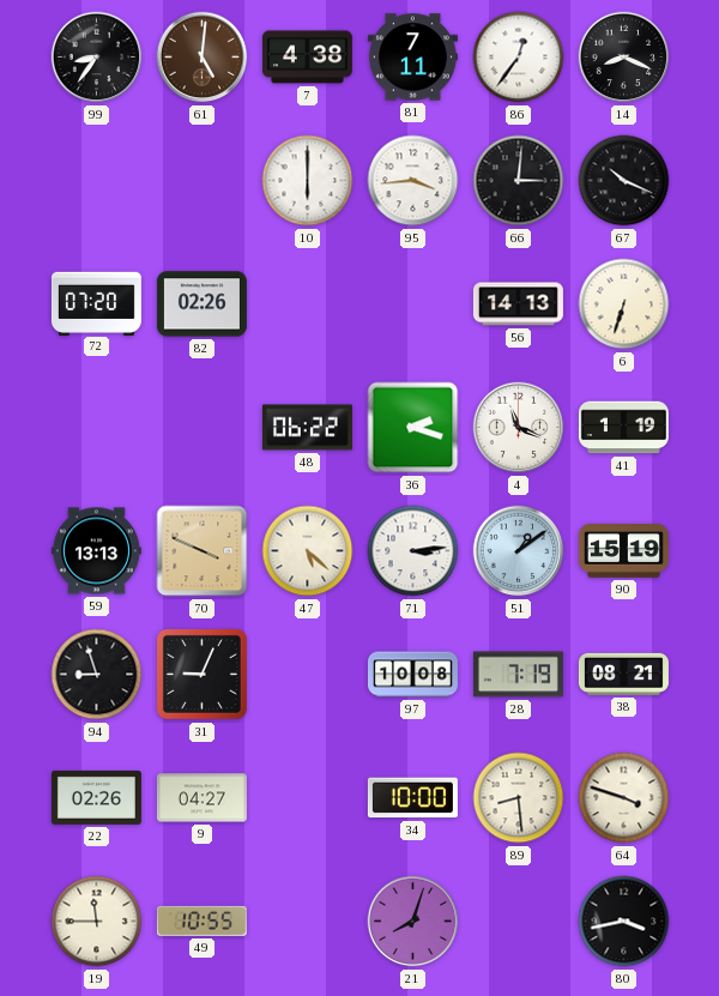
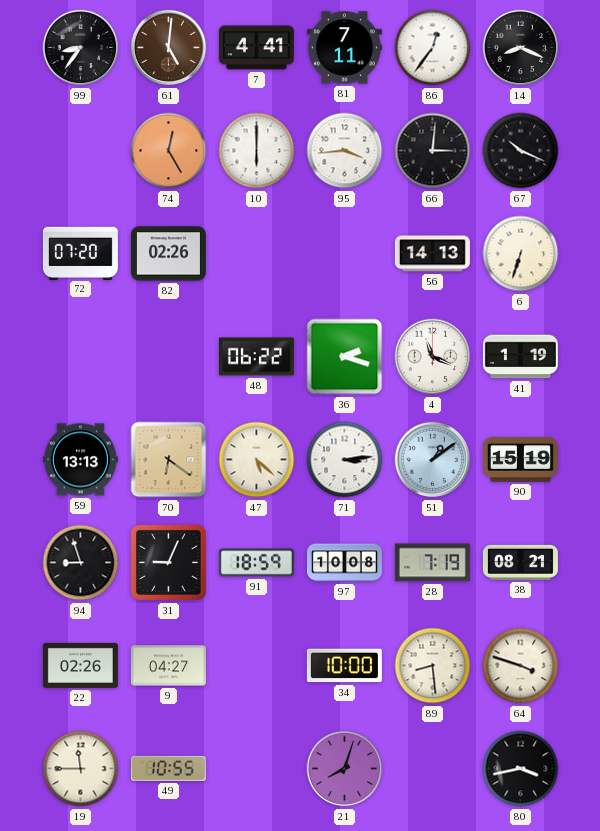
7: 4:38 -> 4:41 (256, 48)
74: none -> 12:25 (169, 151)
70: 3:49 -> 6:21 (169, 460)
91: none -> 18:59 (256, 563)
